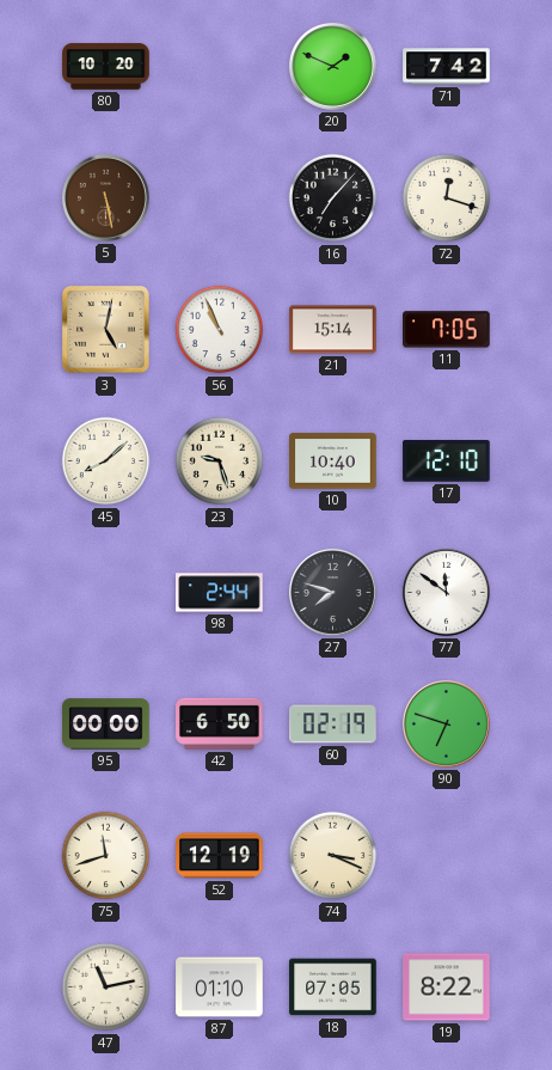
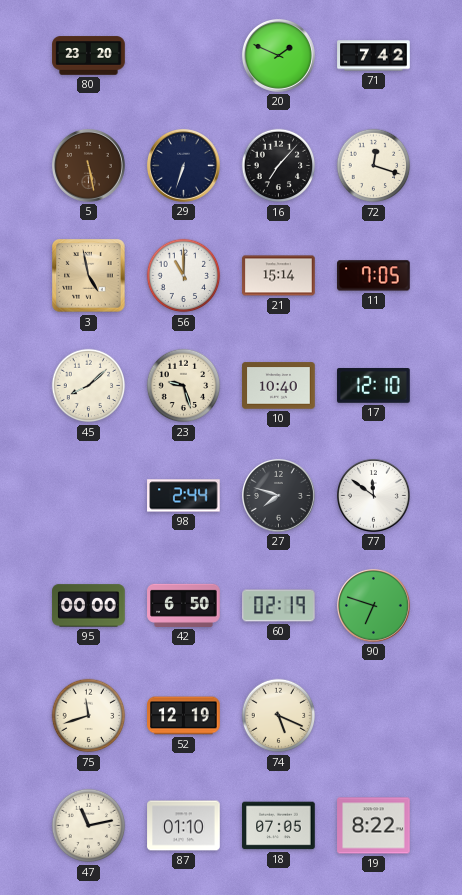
80: 10:20 -> 23:20 (89, 56)
29: none -> 6:33 (183, 165)
3: 5:02 -> 4:58 (89, 276)
56: 10:56 -> 11:00 (184, 276)
74: 3:19 -> 5:19 (279, 716)
